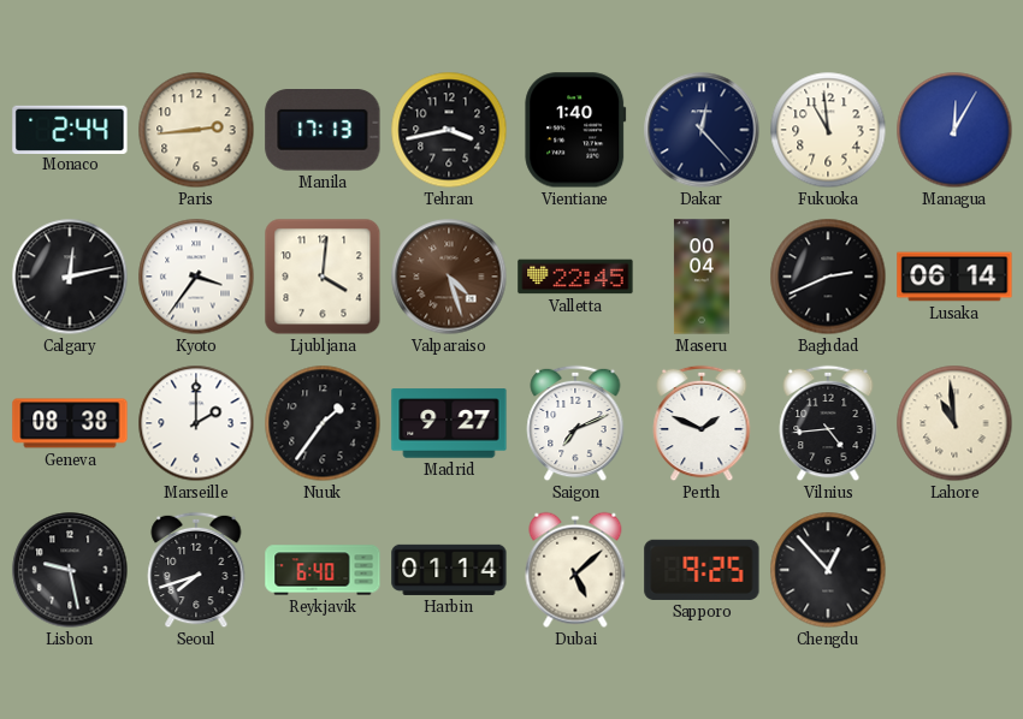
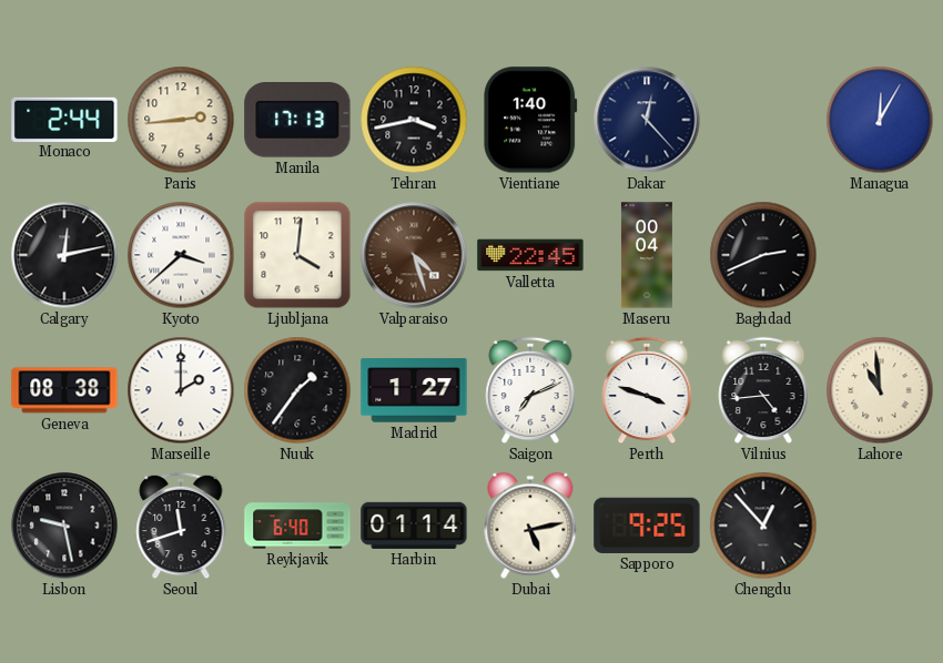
Fukuoka: 10:59 -> none (828, 130)
Kyoto: 3:36 -> 3:38 (181, 255)
Lusaka: 06:14 -> none (954, 277)
Madrid: 9:27 -> 1:27 (414, 390)
Perth: 1:49 -> 3:48 (647, 390)
Seoul: 7:42 -> 11:42 (181, 526)
Dubai: 5:08 -> 5:13 (530, 526)
